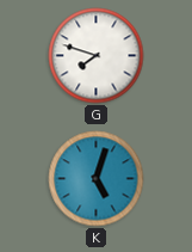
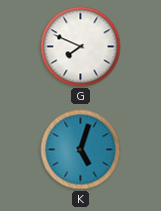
G: 7:48 -> 7:49 (81, 47)
